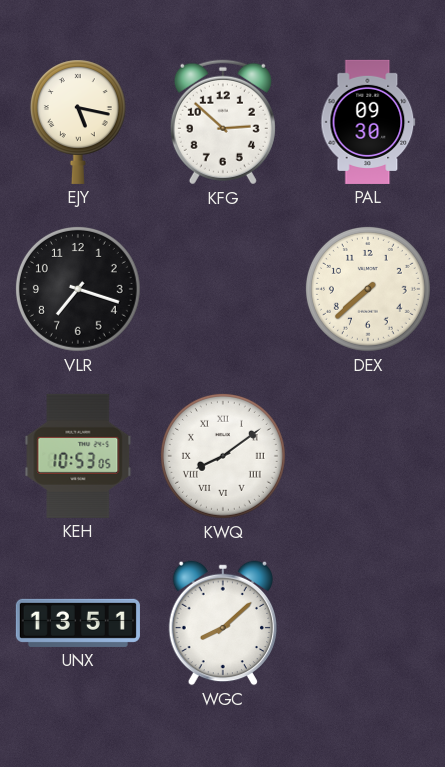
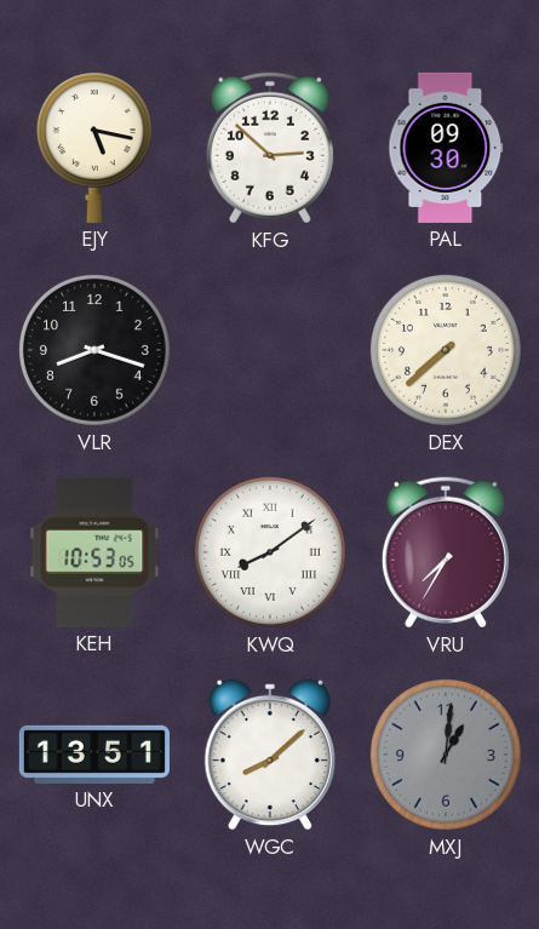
VLR: 7:18 -> 8:18 (94, 350)
VRU: none -> 7:35 (446, 552)
MXJ: none -> 1:01 (446, 755)
